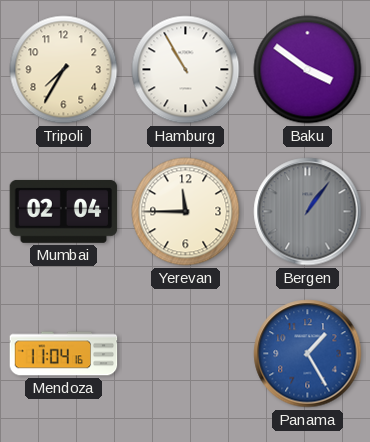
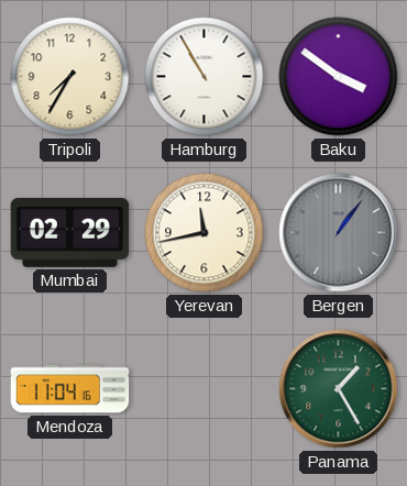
Mumbai: 02:04 -> 02:29 (70, 232)
Yerevan: 11:45 -> 11:43 (205, 233)
Panama dial: blue -> green (339, 389)
